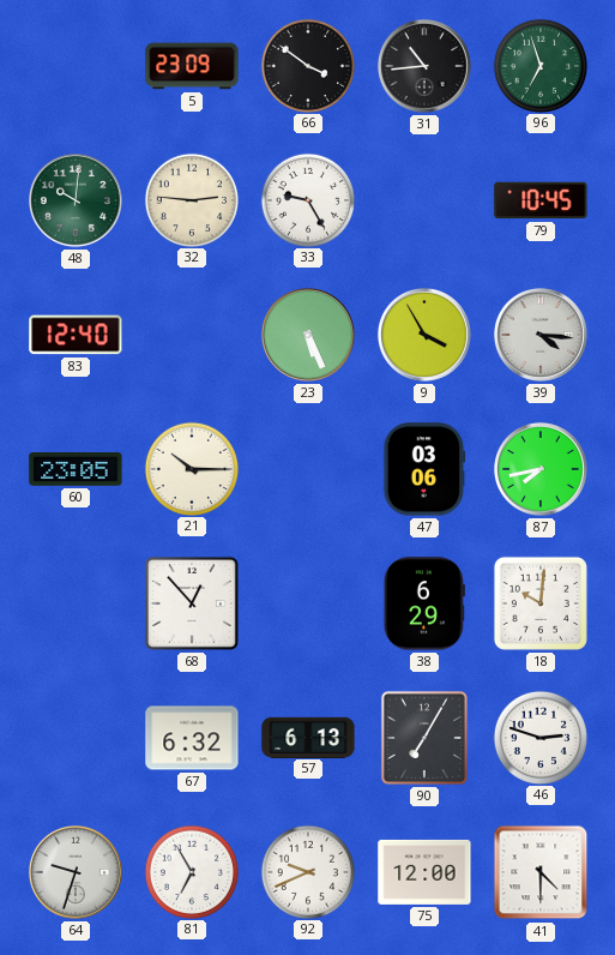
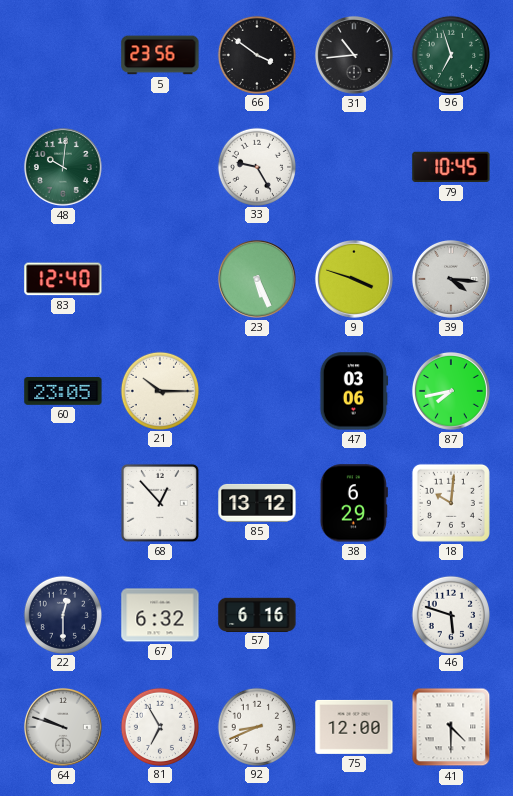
5: 23:09 -> 23:56 (160, 55)
32: 2:46 -> none (191, 199)
9: 3:55 -> 3:48 (354, 279)
85: none -> 13:12 (257, 503)
22: none -> 12:30 (62, 614)
57: 6:13 -> 6:16 (257, 614)
90: 7:05 -> none (424, 738)
46: 2:48 -> 5:48 (450, 614)
64: 9:33 -> 9:48 (63, 727)
92: 9:41 -> 8:41 (256, 726)
